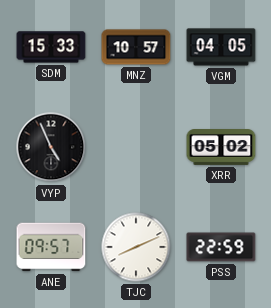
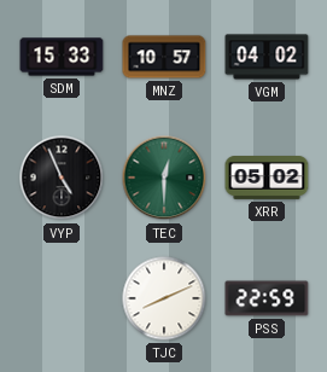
VGM: 04:05 -> 04:02 (267, 57)
TEC: none -> 12:30 (164, 178)
ANE: 09:57 -> none (51, 247)
